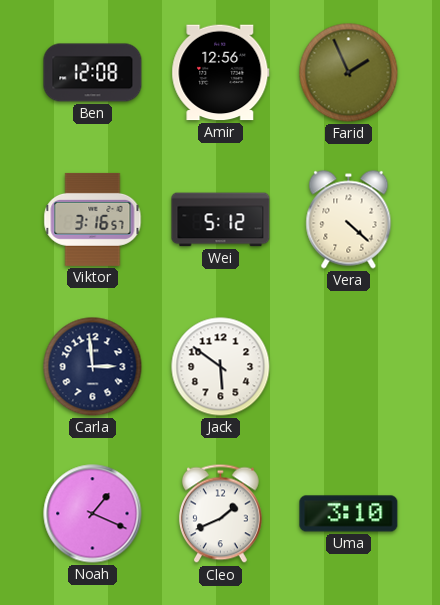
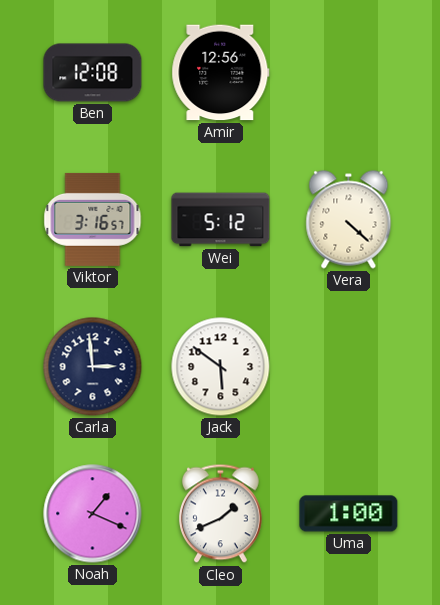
Farid: 1:56 -> none (349, 73)
Uma: 3:10 -> 1:00 (349, 514)
